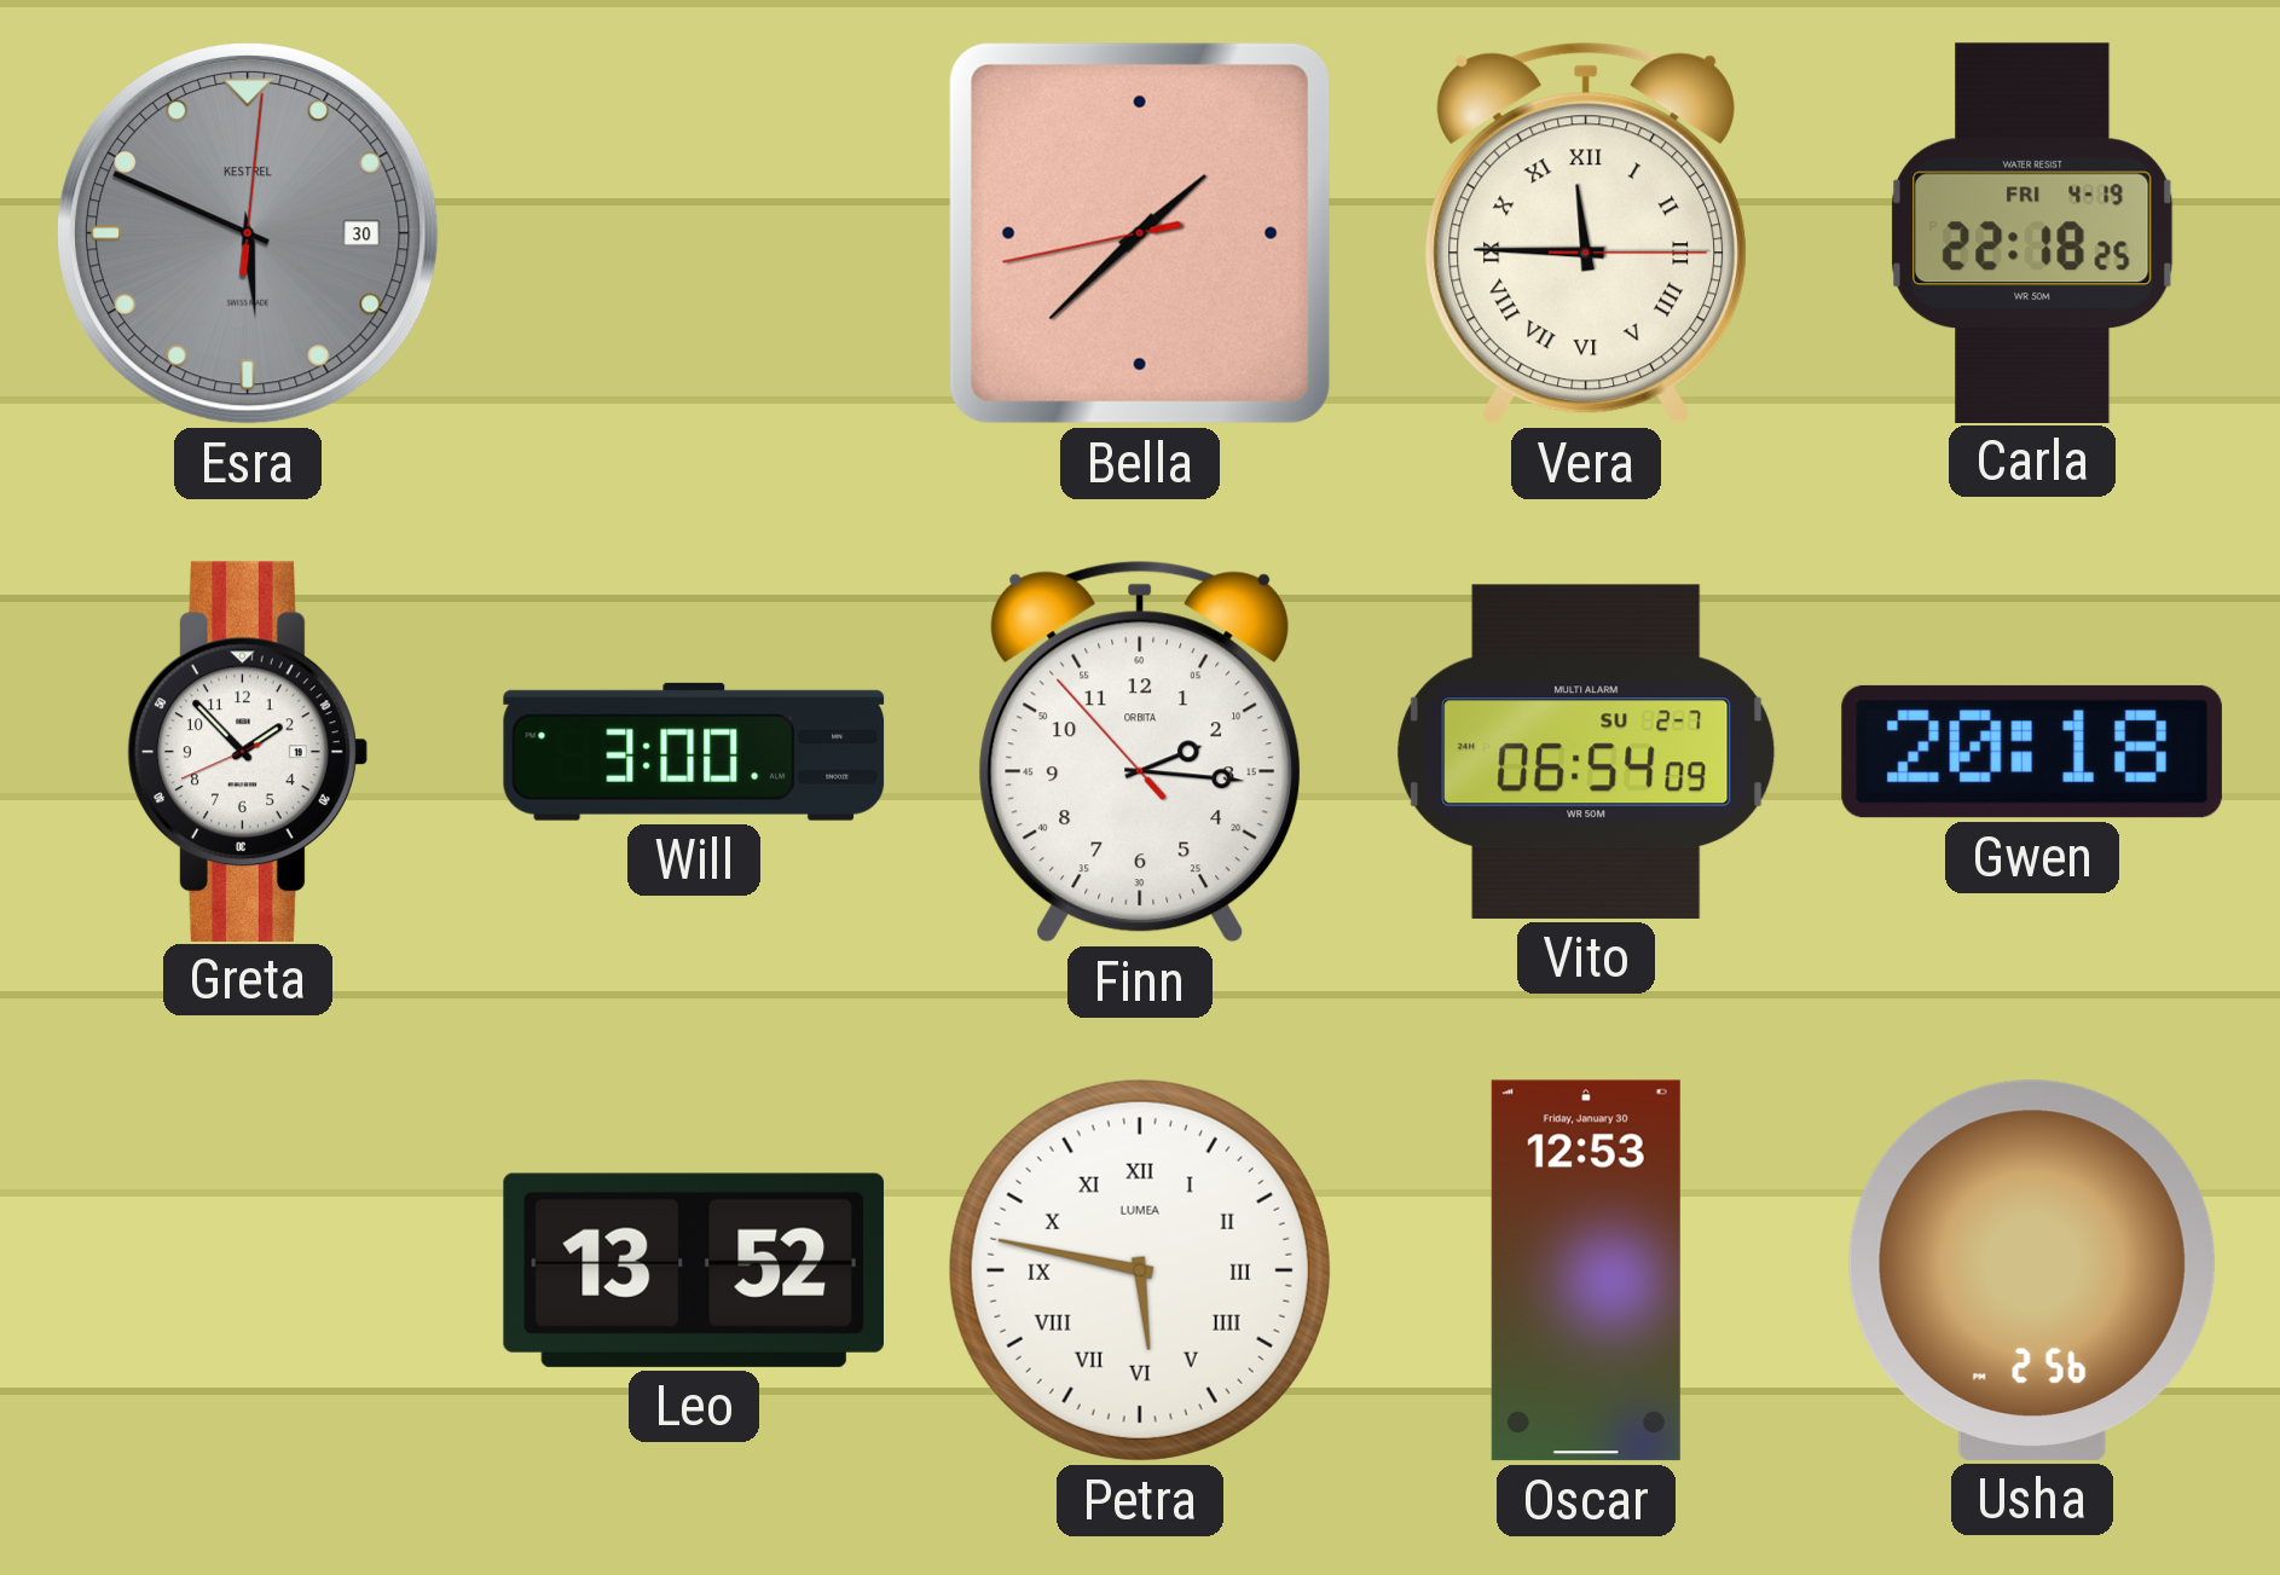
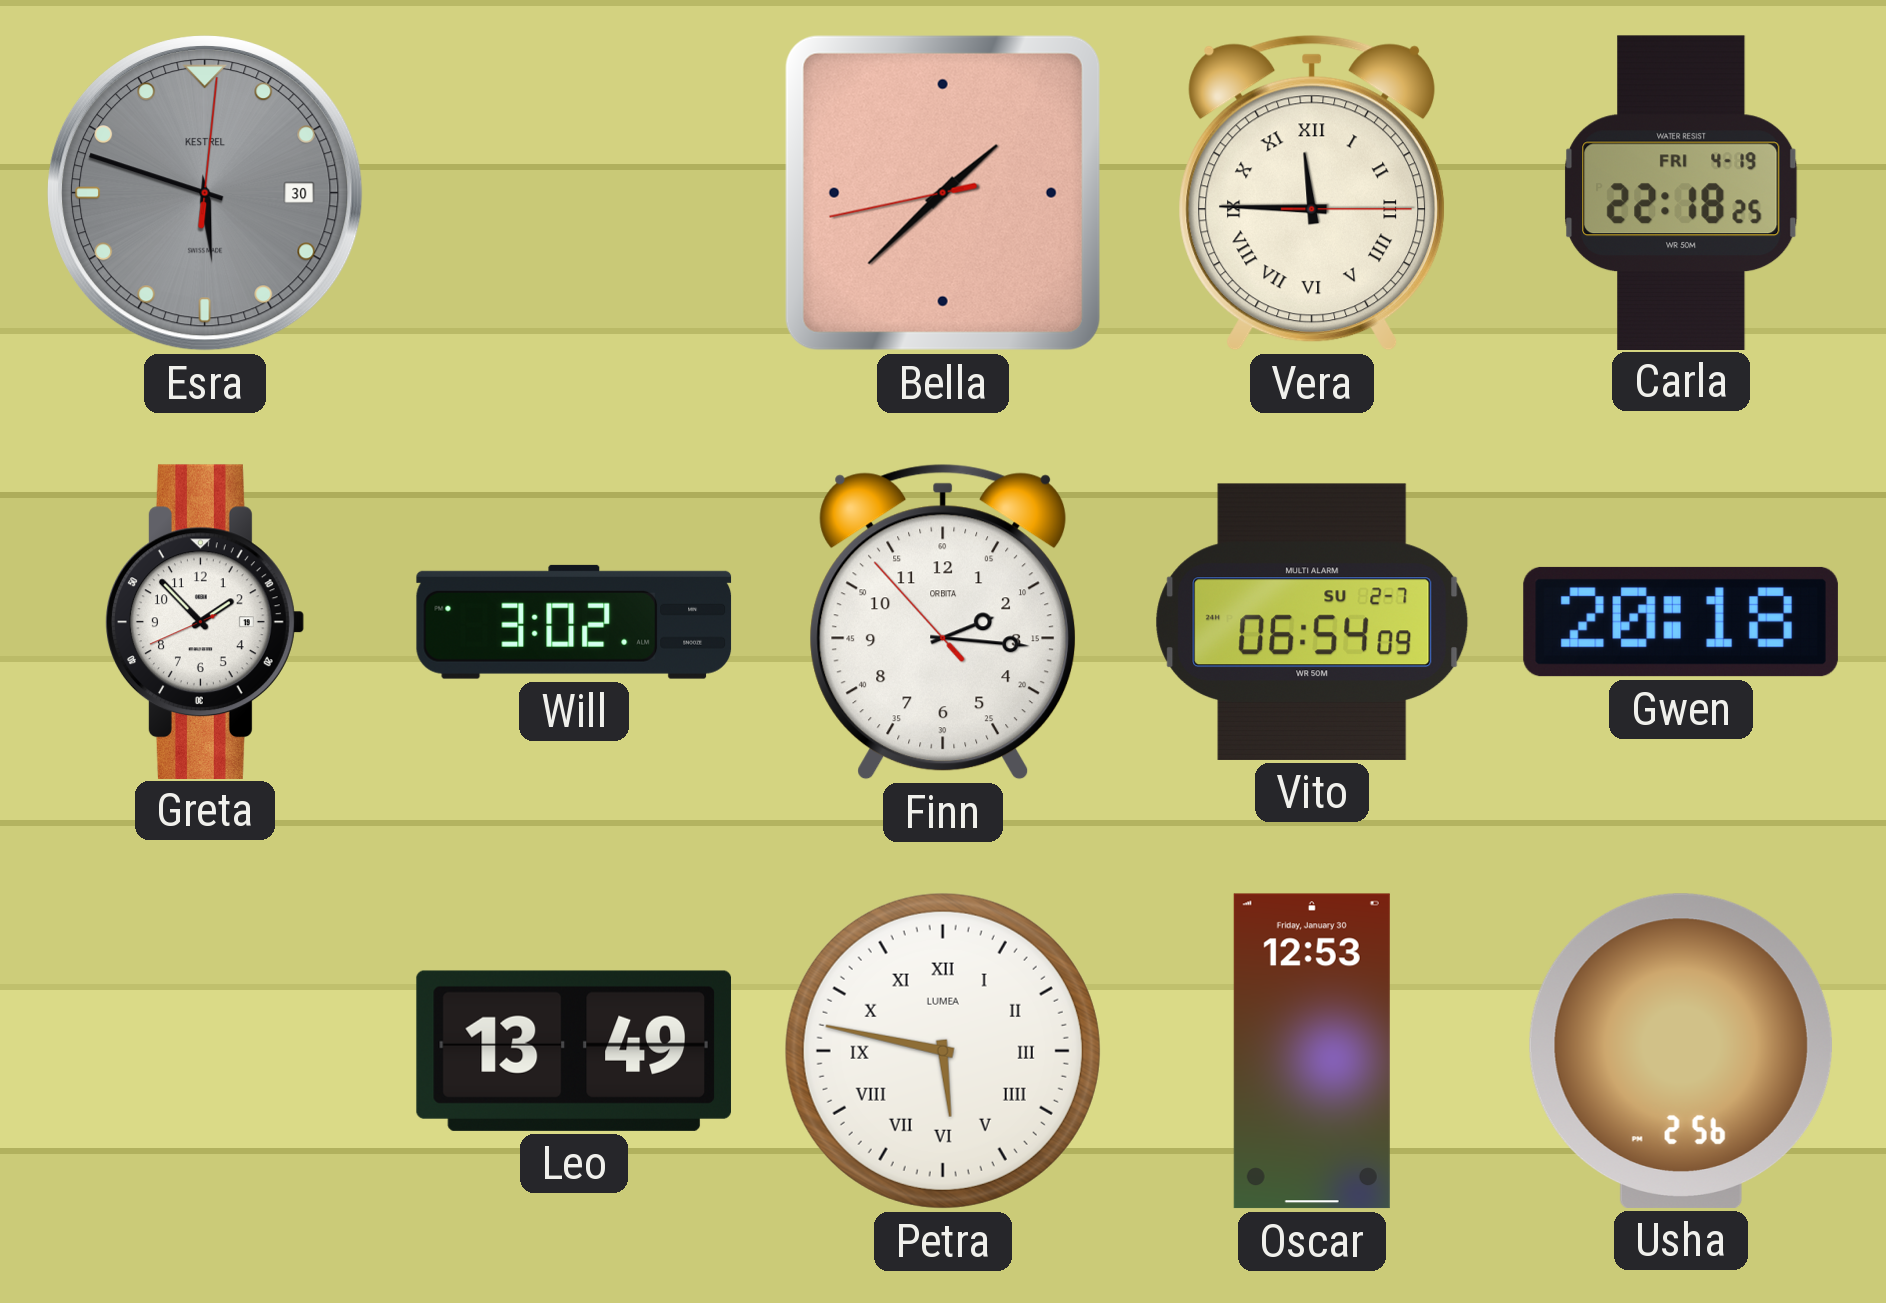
Esra: 5:49 -> 5:48 (205, 193)
Will: 3:00 -> 3:02 (574, 622)
Leo: 13:52 -> 13:49 (574, 1051)
